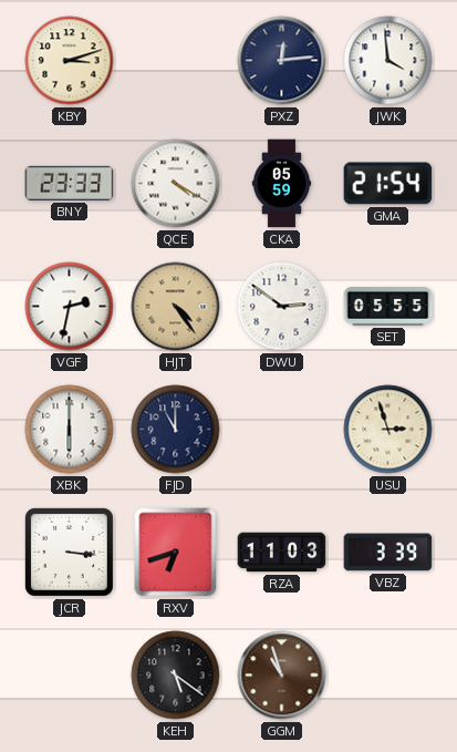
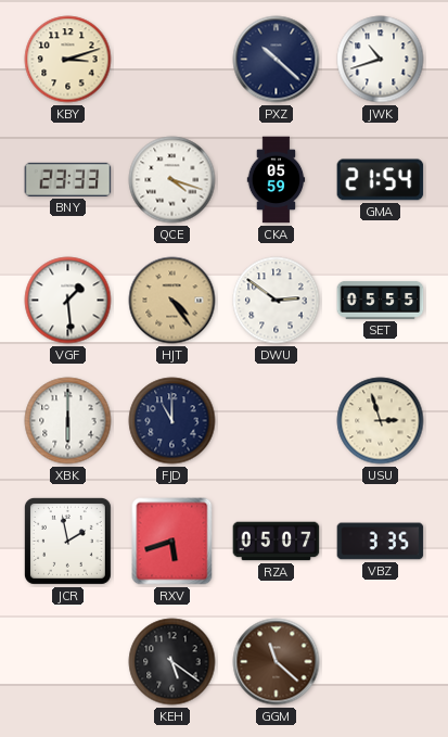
PXZ: 12:14 -> 10:22 (277, 60)
JWK: 3:59 -> 10:42 (381, 60)
QCE: 4:20 -> 4:18 (172, 180)
VGF: 2:32 -> 1:29 (68, 301)
JCR: 3:16 -> 1:58 (67, 541)
RXV: 6:42 -> 5:42 (172, 542)
RZA: 11:03 -> 05:07 (277, 542)
VBZ: 3:39 -> 3:35 (381, 542)
GGM: 10:57 -> 11:22 (277, 662)
